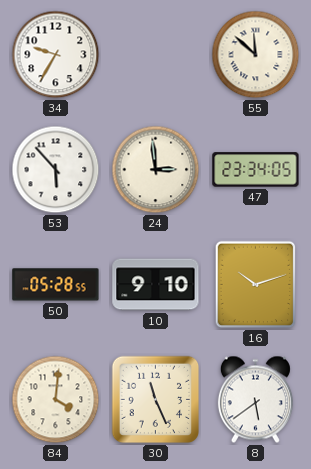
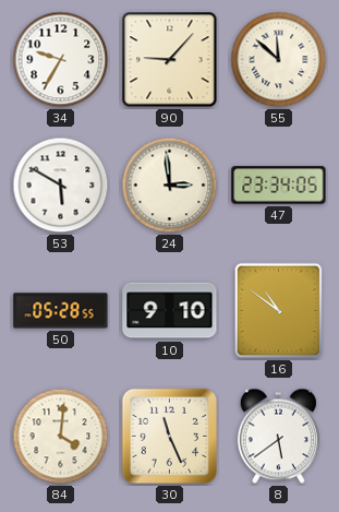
90: none -> 9:07 (170, 60)
53: 5:53 -> 5:50 (61, 186)
16: 10:12 -> 10:51 (279, 311)
